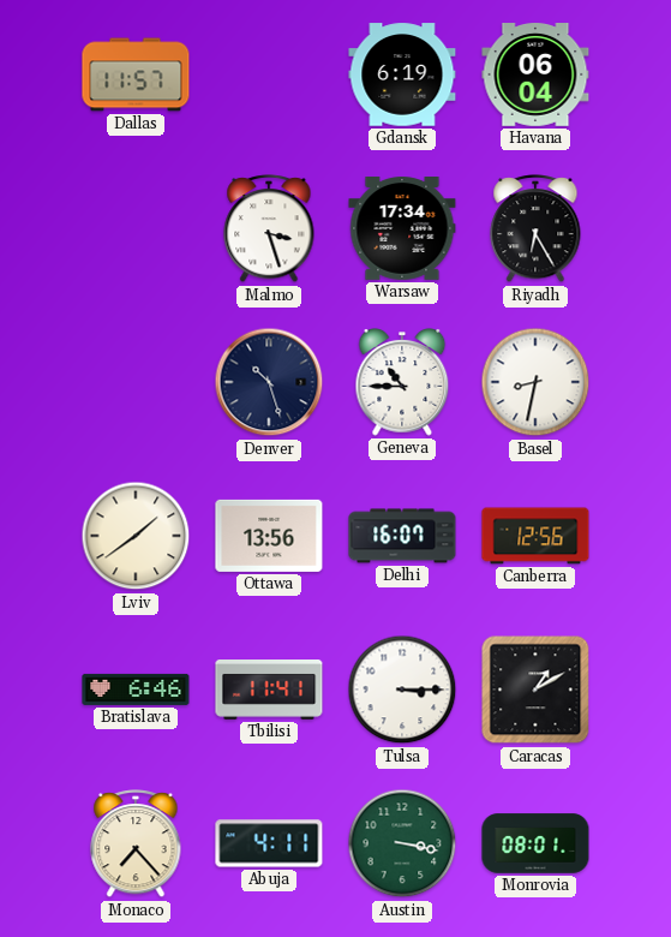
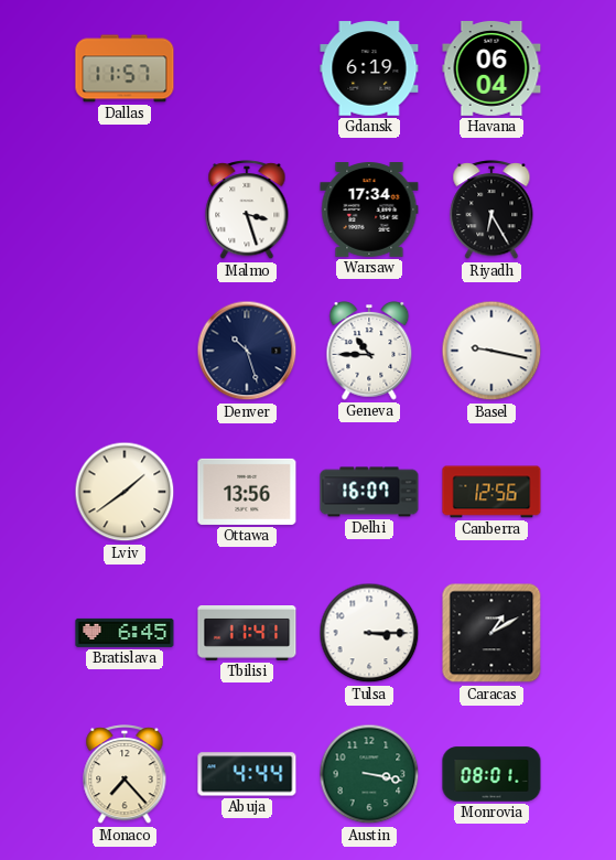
Basel: 8:32 -> 9:17 (491, 351)
Bratislava: 6:46 -> 6:45 (125, 633)
Abuja: 4:11 -> 4:44 (247, 774)
